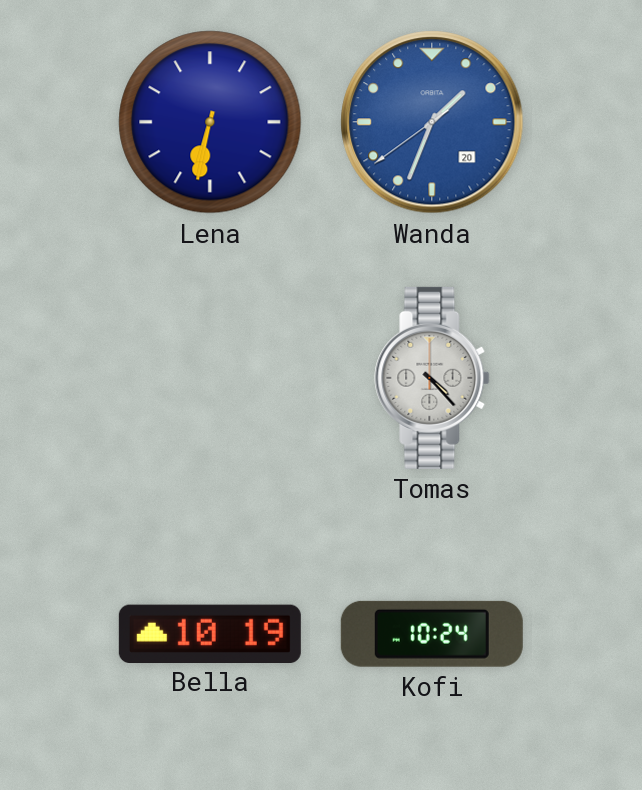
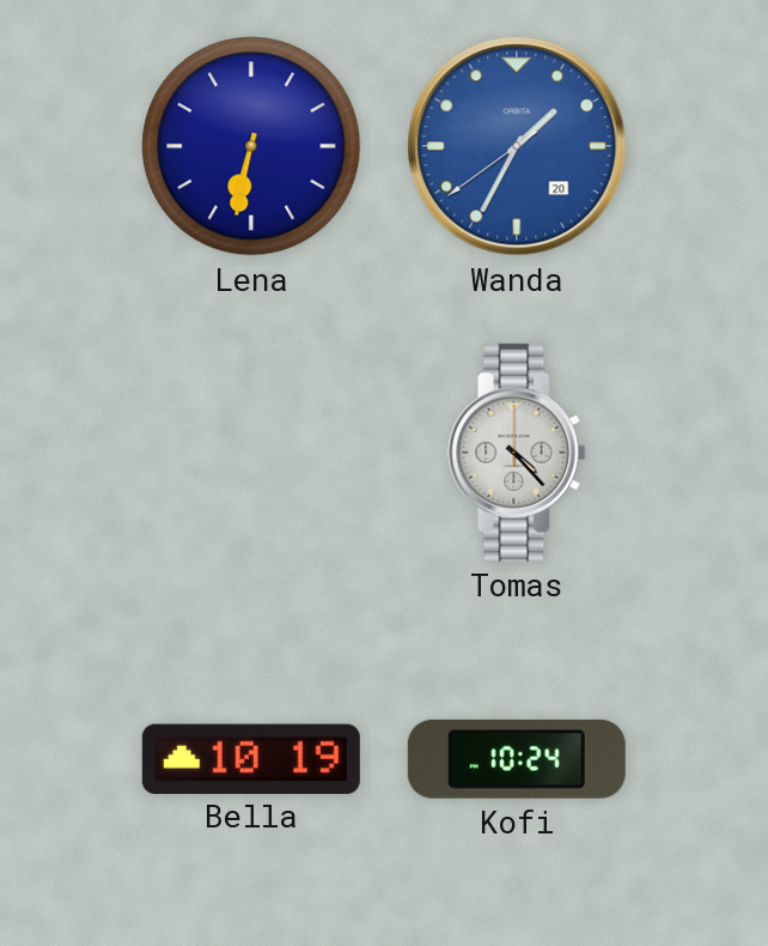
Wanda: 1:33 -> 1:34 (517, 146)
